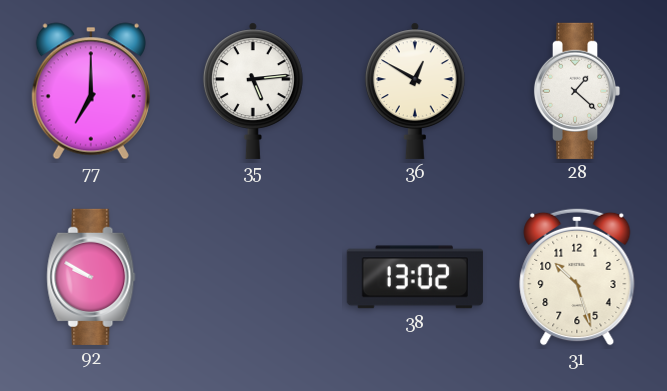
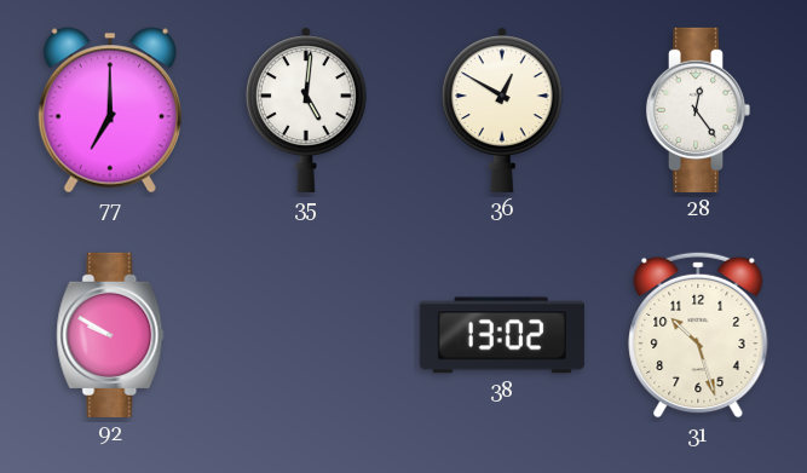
35: 5:14 -> 5:01 (306, 110)
28: 1:22 -> 12:24 (698, 110)
